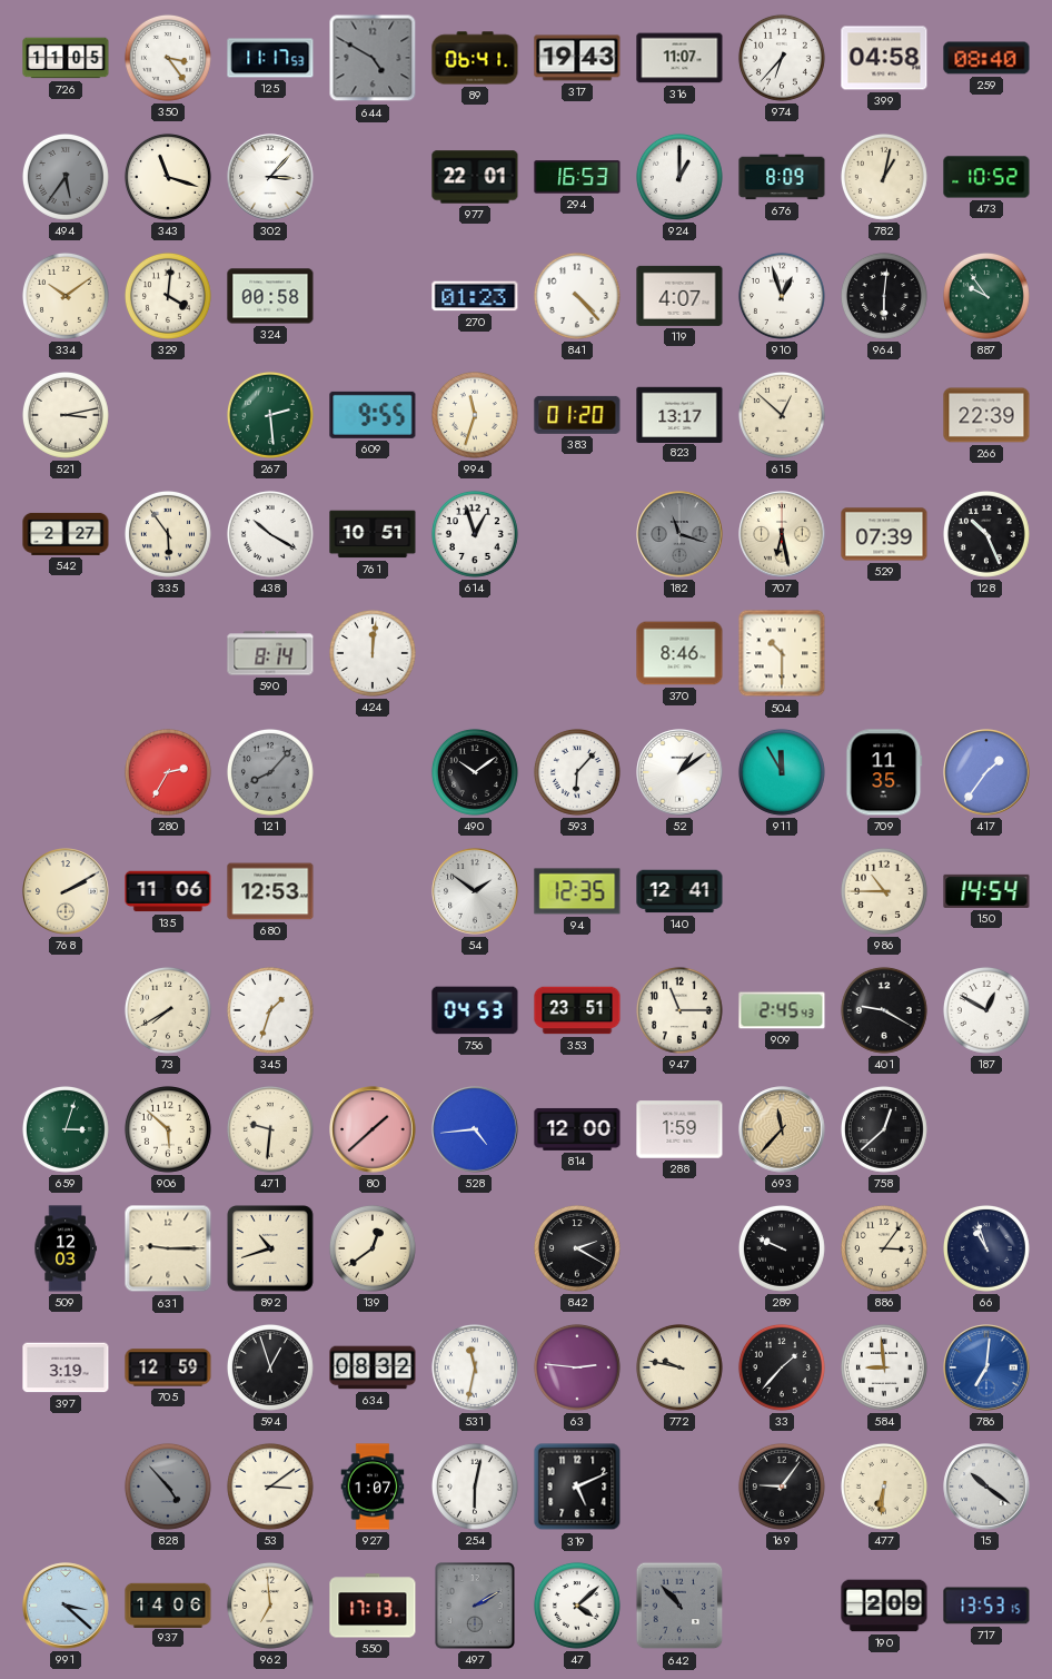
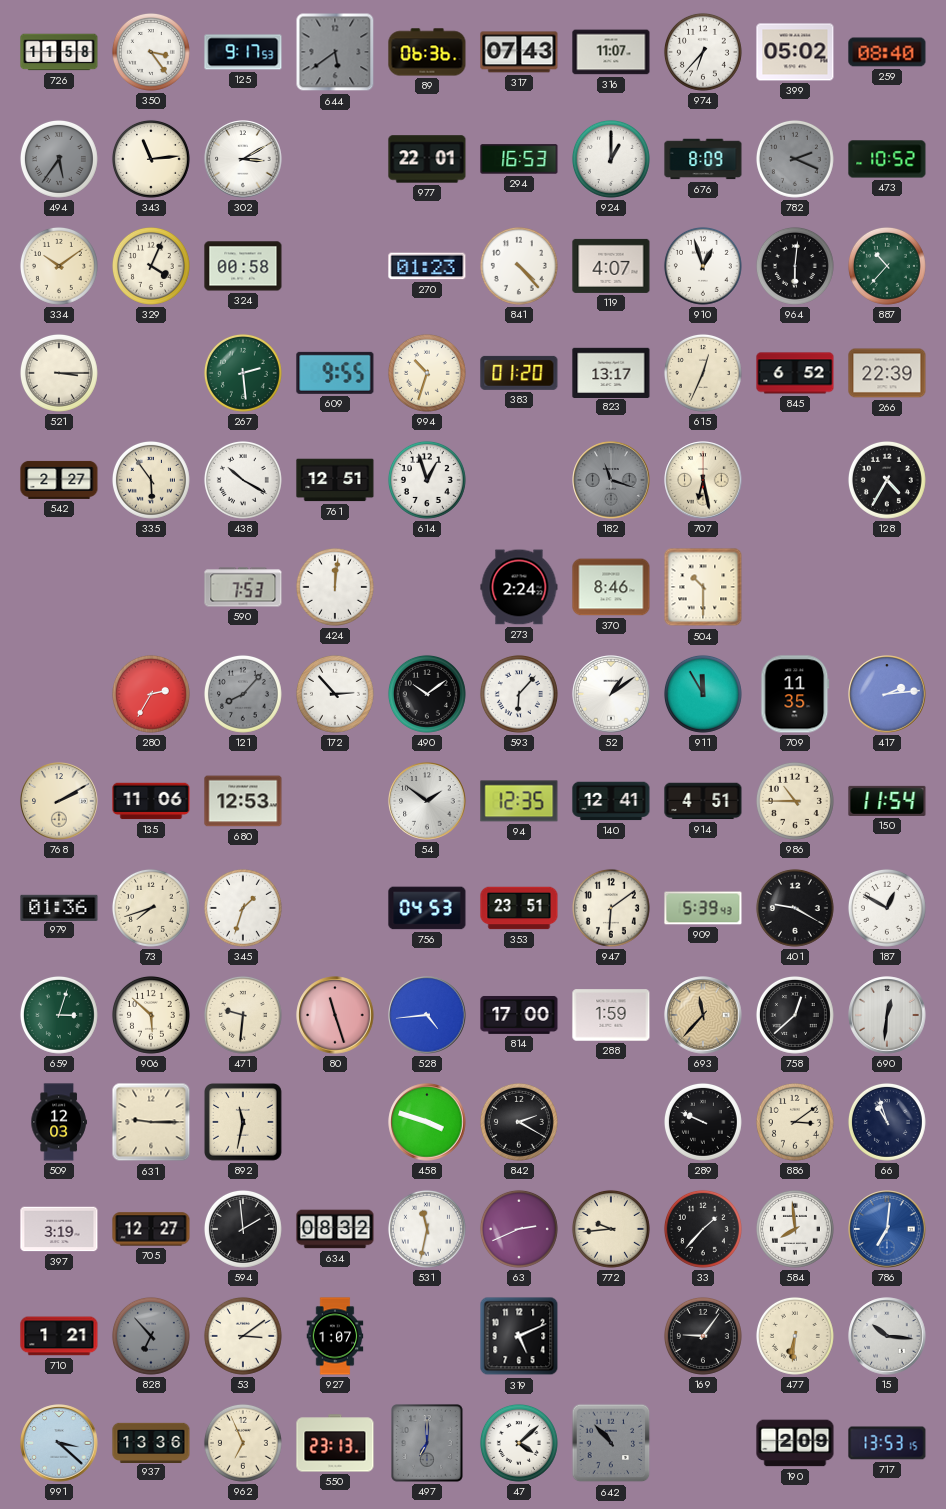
726: 11:05 -> 11:58 (59, 52)
125: 11:17 -> 9:17 (243, 52)
644: 4:50 -> 5:39 (335, 52)
89: 06:41 -> 06:36 (427, 52)
317: 19:43 -> 07:43 (519, 52)
399: 04:58 -> 05:02 (795, 52)
343: 11:18 -> 11:14 (151, 159)
302: 3:07 -> 3:10 (243, 159)
782: 1:02 -> 2:19 (795, 159)
782 dial: cream -> grey (795, 159)
329: 4:01 -> 4:04 (151, 266)
887: 9:54 -> 10:37 (887, 266)
521: 3:13 -> 3:15 (59, 373)
994: 11:33 -> 10:33 (427, 373)
615: 12:52 -> 12:34 (703, 373)
845: none -> 6:52 (795, 373)
761: 10:51 -> 12:51 (335, 480)
529: 07:39 -> none (884, 534)
128: 10:26 -> 4:35 (887, 480)
590: 8:14 -> 7:53 (243, 587)
273: none -> 2:24 (519, 587)
172: none -> 2:53 (335, 694)
417: 1:36 -> 2:14 (887, 694)
914: none -> 4:51 (703, 801)
150: 14:54 -> 11:54 (887, 801)
979: none -> 01:36 (59, 907)
73: 7:40 -> 7:42 (151, 908)
947: 11:15 -> 6:09 (611, 908)
909: 2:45 -> 5:39 (703, 908)
80: 1:38 -> 11:27 (335, 1015)
814: 12:00 -> 17:00 (519, 1015)
690: none -> 12:31 (887, 1015)
892: 10:42 -> 11:32 (244, 1123)
139: 12:39 -> none (373, 1248)
458: none -> 3:48 (427, 1122)
886: 3:06 -> 3:09 (795, 1122)
705: 12:59 -> 12:27 (151, 1229)
594: 12:57 -> 1:59 (243, 1229)
63: 2:46 -> 2:41 (519, 1229)
772: 9:47 -> 9:44 (611, 1229)
584: 8:59 -> 7:59 (795, 1229)
710: none -> 1:21 (59, 1336)
828: 4:53 -> 6:53 (151, 1336)
254: 6:02 -> none (475, 1487)
15: 10:21 -> 10:16 (887, 1336)
937: 14:06 -> 13:36 (151, 1442)
962: 6:59 -> 6:56 (243, 1443)
550: 17:13 -> 23:13 (335, 1443)
497: 2:10 -> 7:00 (428, 1444)
